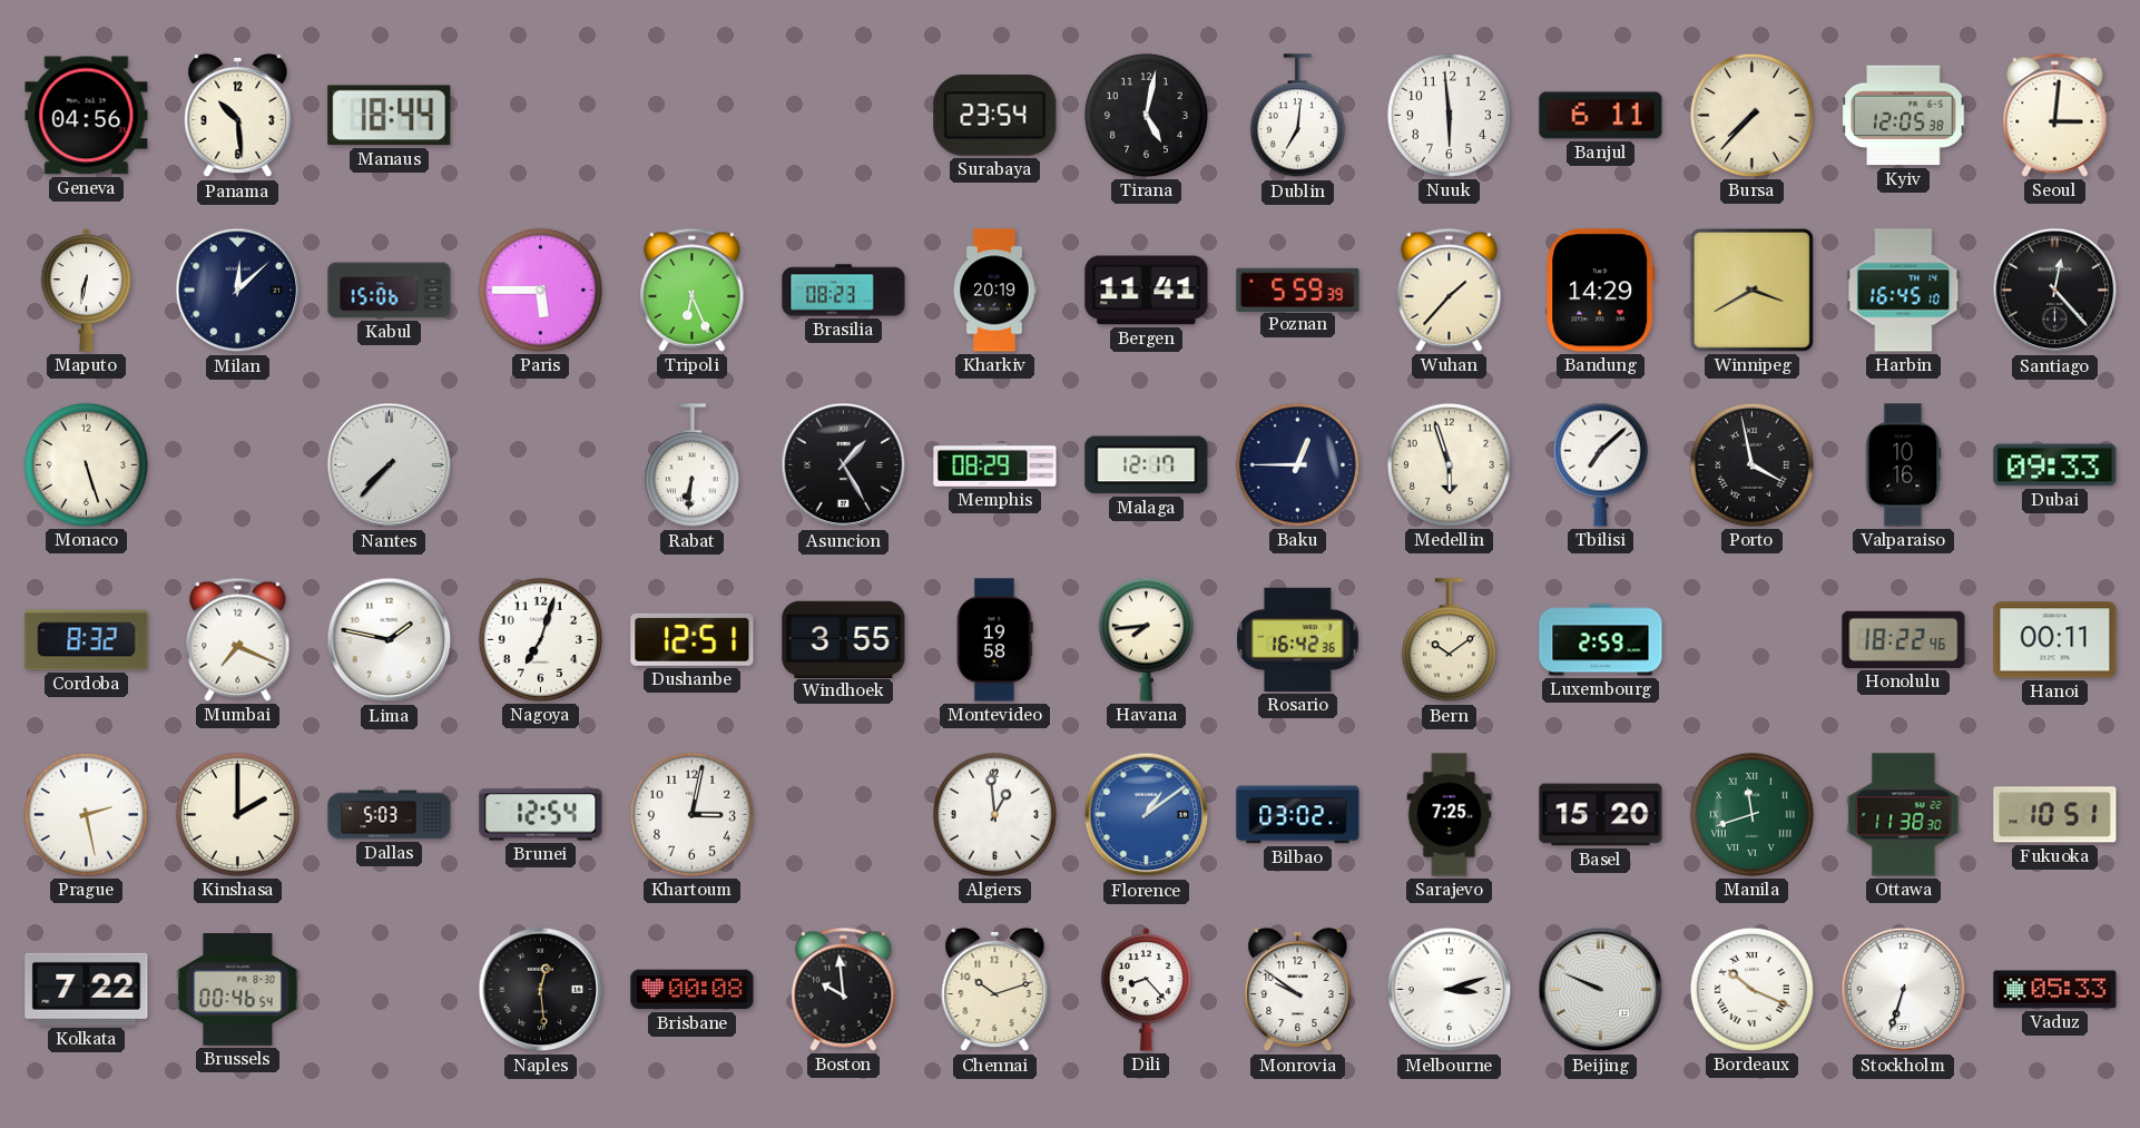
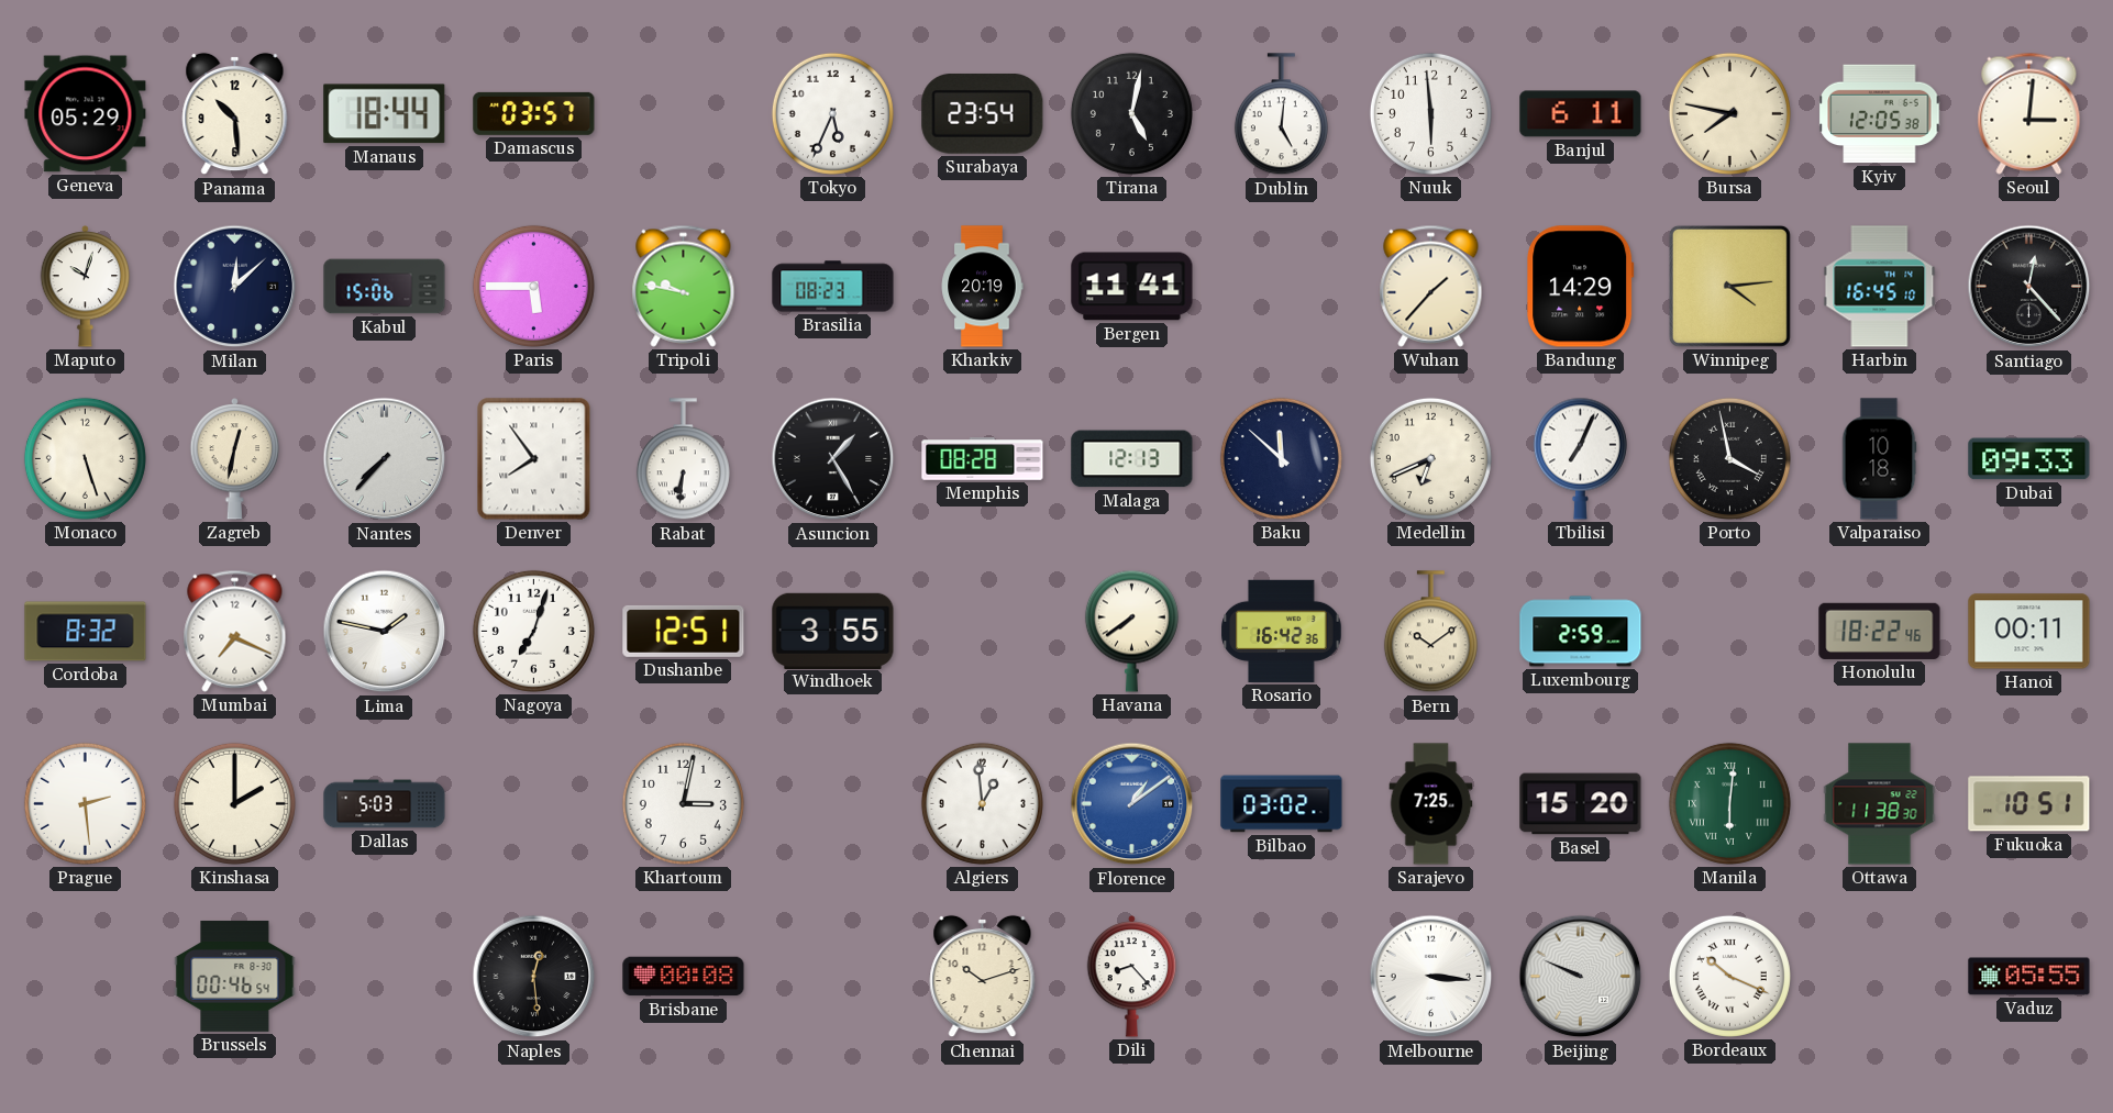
Geneva: 04:56 -> 05:29 (86, 114)
Damascus: none -> 03:57 (534, 113)
Tokyo: none -> 5:34 (832, 113)
Dublin: 7:01 -> 5:01 (1281, 114)
Bursa: 7:37 -> 7:47 (1729, 113)
Maputo: 6:32 -> 10:03 (86, 287)
Tripoli: 6:26 -> 9:47 (684, 286)
Poznan: 5:59 -> none (1298, 290)
Winnipeg: 3:40 -> 4:14 (1729, 286)
Zagreb: none -> 12:32 (235, 459)
Denver: none -> 7:54 (534, 459)
Memphis: 08:29 -> 08:28 (983, 459)
Malaga: 12:17 -> 12:13 (1132, 459)
Baku: 12:45 -> 11:52 (1281, 458)
Medellin: 5:57 -> 6:41 (1430, 458)
Tbilisi: 7:08 -> 7:04 (1580, 458)
Valparaiso: 10:16 -> 10:18 (1879, 459)
Montevideo: 19:58 -> none (995, 640)
Havana: 7:44 -> 7:39 (1131, 631)
Prague: 2:28 -> 2:29 (85, 803)
Brunei: 12:54 -> none (541, 815)
Manila: 11:42 -> 6:01 (1729, 803)
Kolkata: 7:22 -> none (87, 989)
Boston: 9:59 -> none (844, 989)
Monrovia: 9:51 -> none (1298, 990)
Melbourne: 3:12 -> 3:16 (1431, 977)
Stockholm: 6:33 -> none (1904, 990)
Vaduz: 05:33 -> 05:55 (2029, 977)
